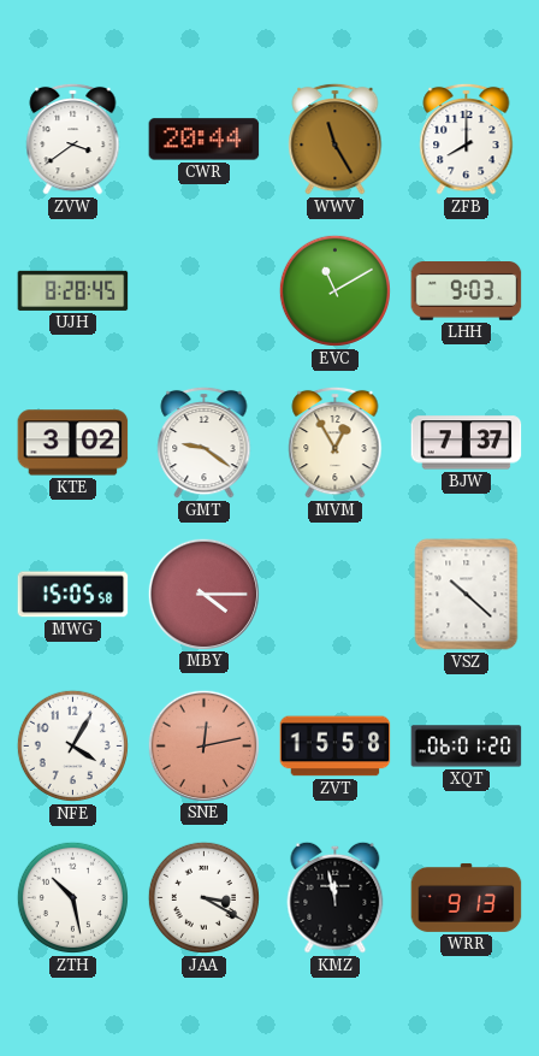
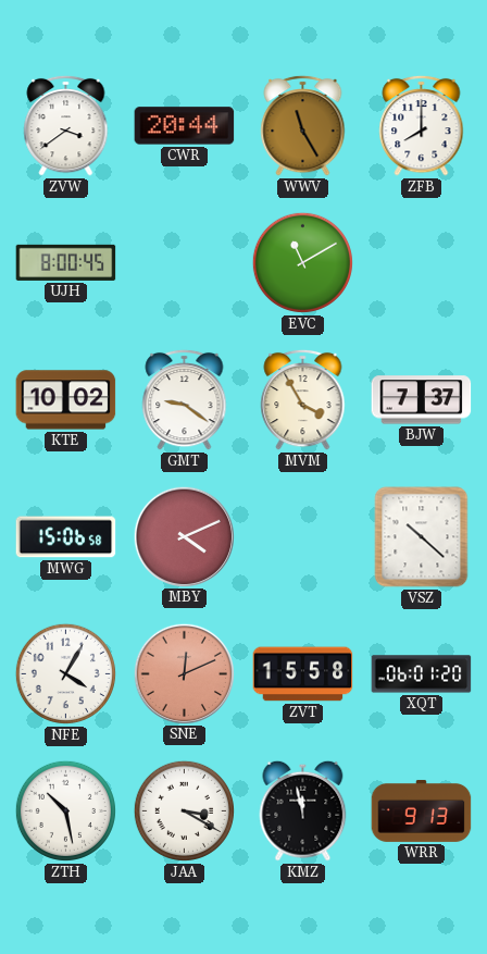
UJH: 8:28 -> 8:00 (66, 262)
LHH: 9:03 -> none (467, 291)
KTE: 3:02 -> 10:02 (66, 400)
MVM: 12:55 -> 3:55 (303, 399)
MWG: 15:05 -> 15:06 (66, 537)
MBY: 4:15 -> 4:11 (184, 536)
SNE: 12:13 -> 12:11 (184, 673)
